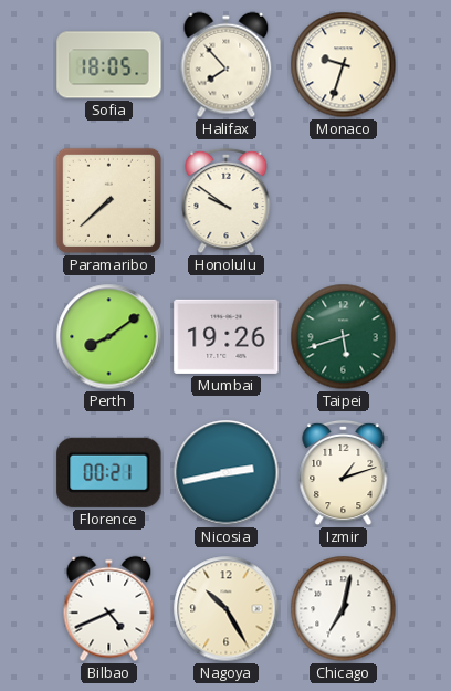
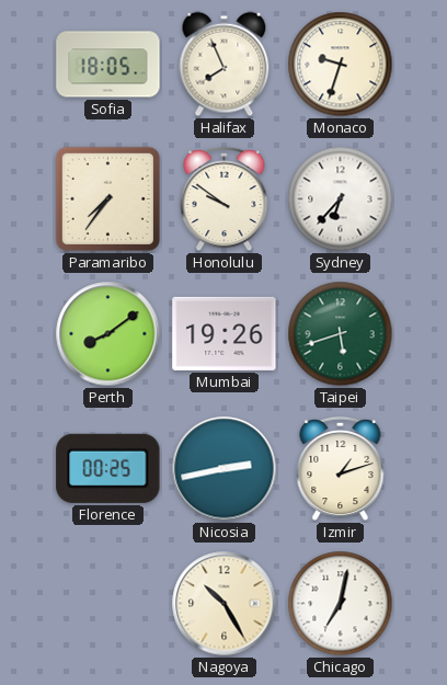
Halifax: 7:53 -> 7:56 (225, 65)
Paramaribo: 7:38 -> 7:36 (107, 198)
Sydney: none -> 6:37 (341, 199)
Florence: 00:21 -> 00:25 (108, 468)
Bilbao: 4:41 -> none (109, 609)
